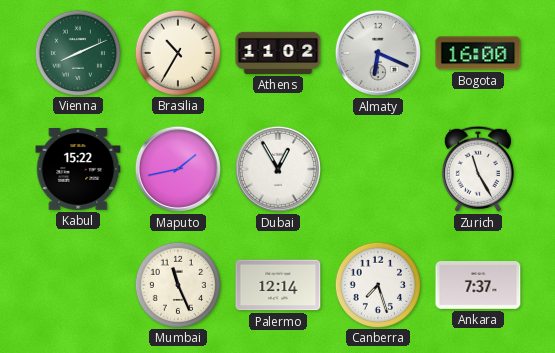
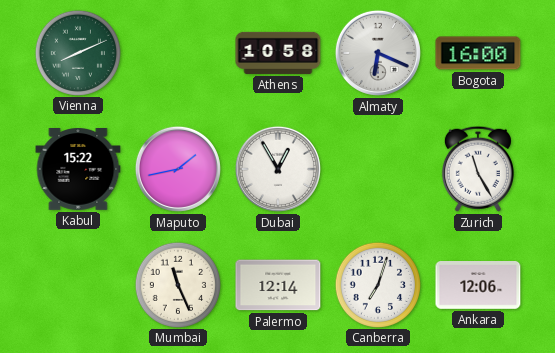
Brasilia: 10:35 -> none (177, 52)
Athens: 11:02 -> 10:58 (278, 53)
Canberra: 7:27 -> 7:03 (377, 284)
Ankara: 7:37 -> 12:06 (478, 286)
